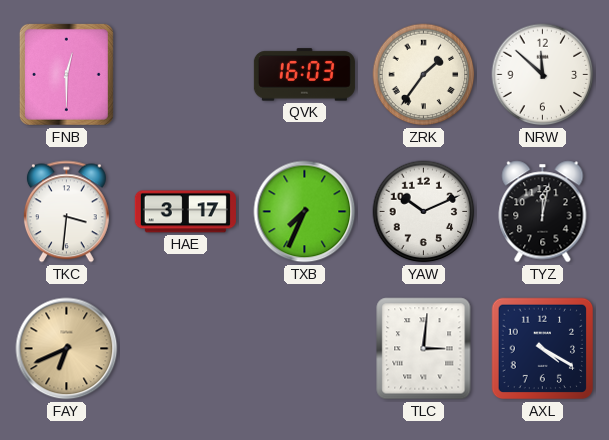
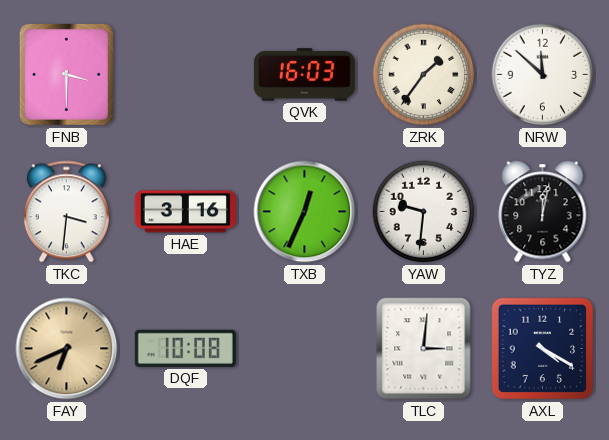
FNB: 12:30 -> 3:30 (66, 74)
HAE: 3:17 -> 3:16 (185, 212)
TXB: 7:34 -> 12:34 (305, 212)
YAW: 10:11 -> 9:31 (424, 212)
DQF: none -> 10:08 (185, 348)
